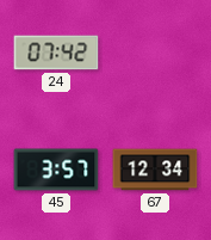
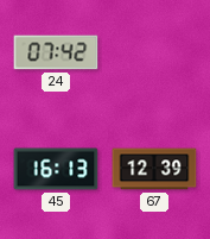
45: 3:57 -> 16:13 (56, 169)
67: 12:34 -> 12:39 (154, 169)
